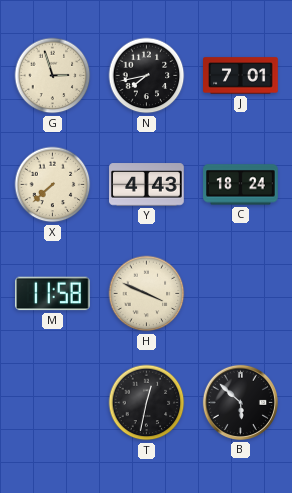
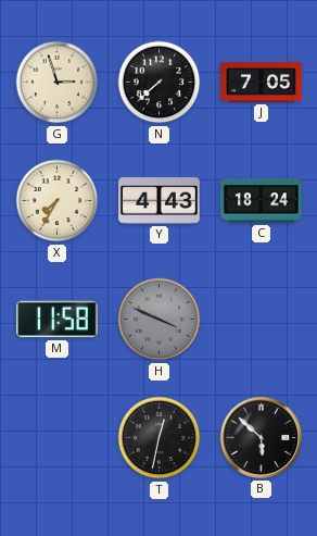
N: 7:43 -> 7:38 (160, 83)
J: 7:01 -> 7:05 (262, 83)
X: 7:38 -> 7:35 (58, 201)
H dial: cream -> grey (160, 320)
